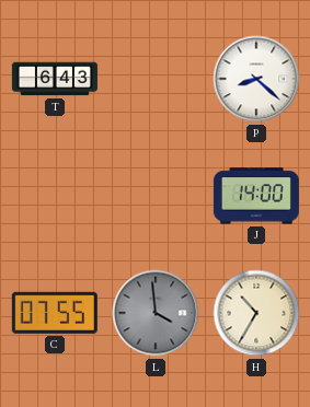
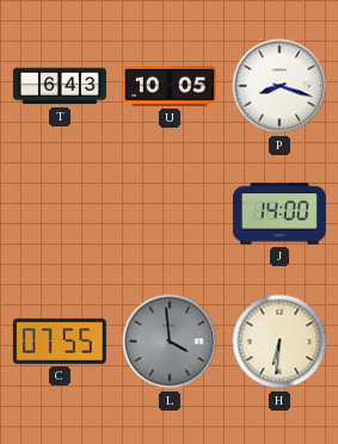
U: none -> 10:05 (170, 86)
P: 8:22 -> 8:18 (279, 86)
H: 10:35 -> 6:31 (279, 341)
